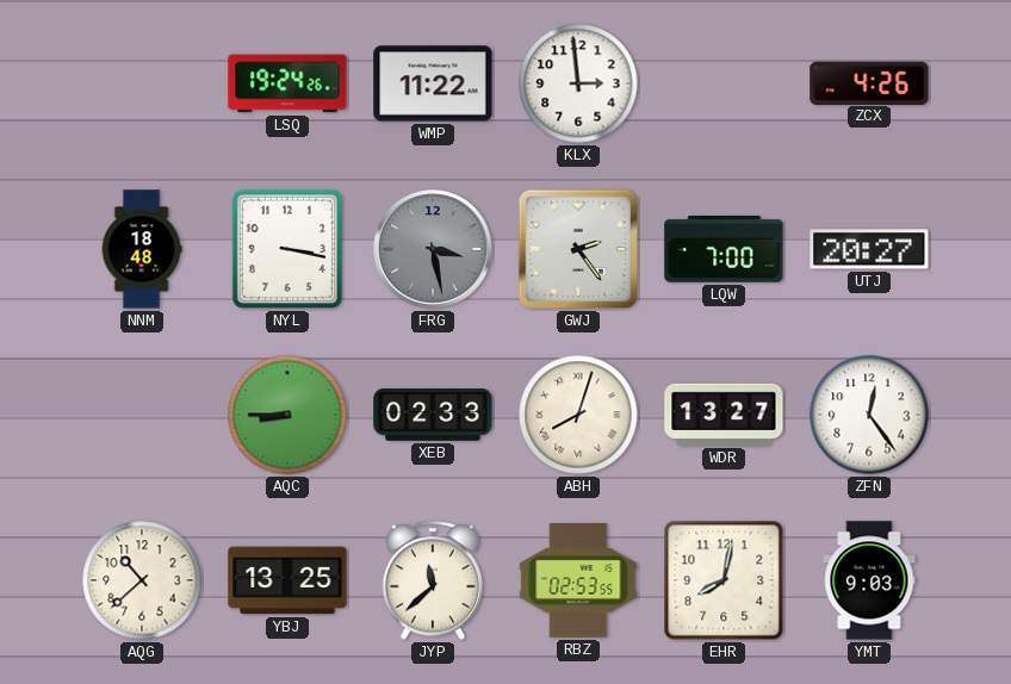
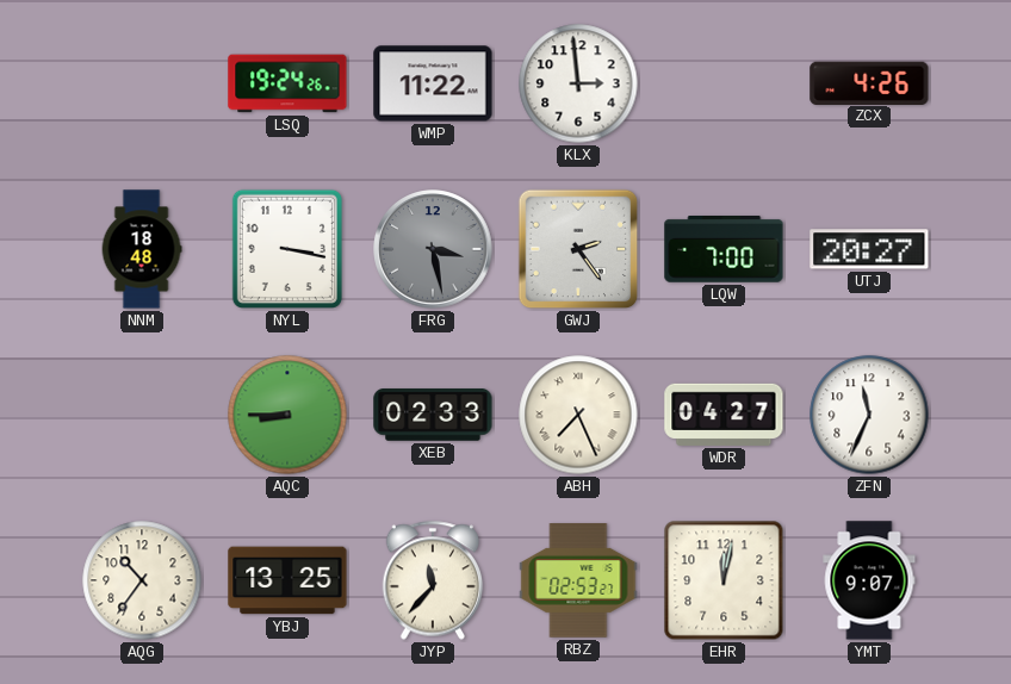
ABH: 8:03 -> 7:26 (578, 415)
WDR: 13:27 -> 04:27 (724, 415)
ZFN: 12:24 -> 11:34 (869, 415)
AQG: 10:38 -> 10:36 (142, 580)
JYP: 11:38 -> 11:37 (433, 580)
RBZ: 02:53:55 -> 02:53:27 (578, 580)
EHR: 8:02 -> 12:02 (724, 580)
YMT: 9:03 -> 9:07 (869, 580)
